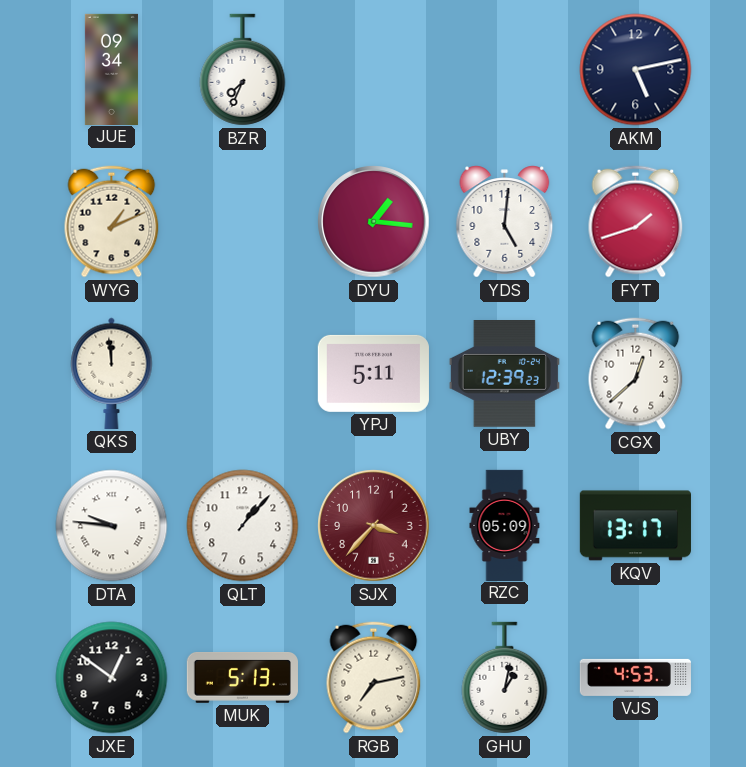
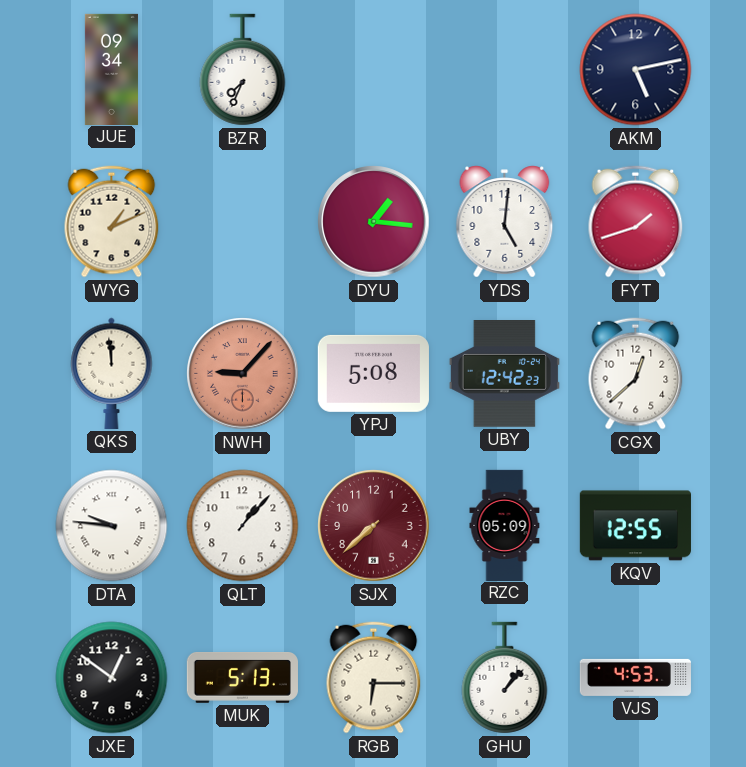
NWH: none -> 9:07 (243, 374)
YPJ: 5:11 -> 5:08 (373, 373)
UBY: 12:39 -> 12:42 (504, 374)
SJX: 3:37 -> 7:38 (374, 526)
KQV: 13:17 -> 12:55 (635, 526)
RGB: 7:13 -> 6:15 (374, 678)
GHU: 1:02 -> 1:07 (505, 678)
